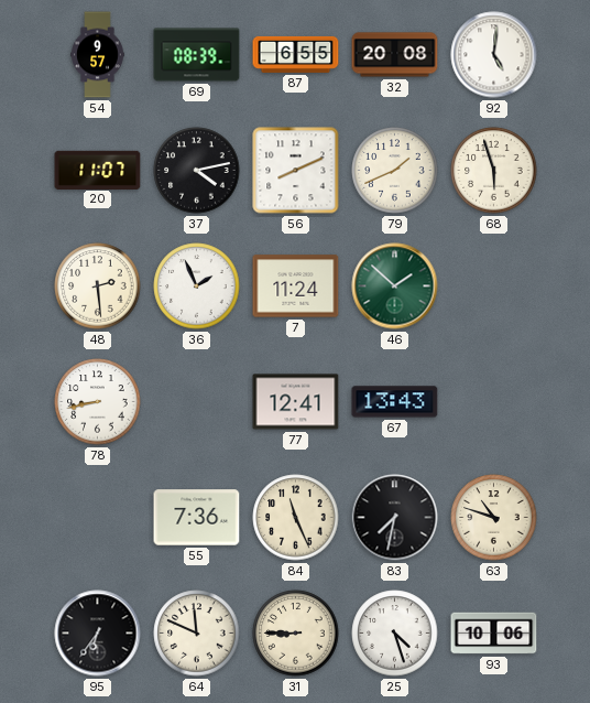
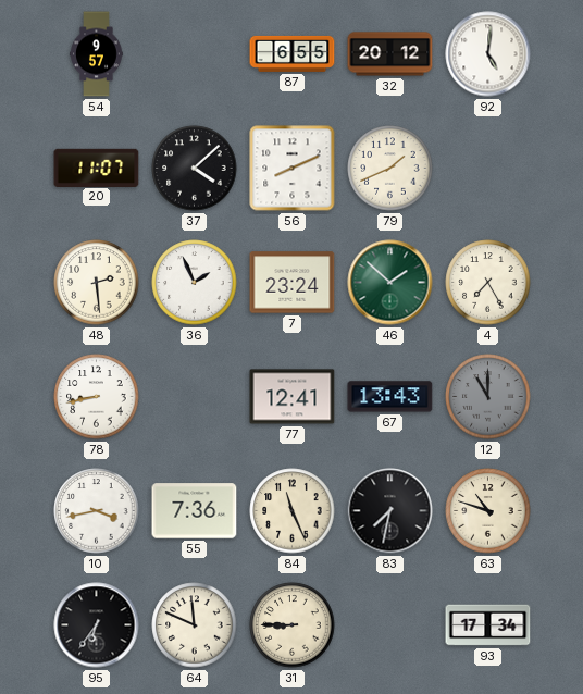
69: 08:39 -> none (197, 55)
32: 20:08 -> 20:12 (390, 54)
37: 4:13 -> 4:08 (195, 169)
68: 5:57 -> none (494, 171)
7: 11:24 -> 23:24 (293, 283)
4: none -> 7:25 (488, 283)
12: none -> 11:00 (488, 397)
10: none -> 3:43 (97, 511)
25: 4:27 -> none (395, 634)
93: 10:06 -> 17:34 (488, 625)
